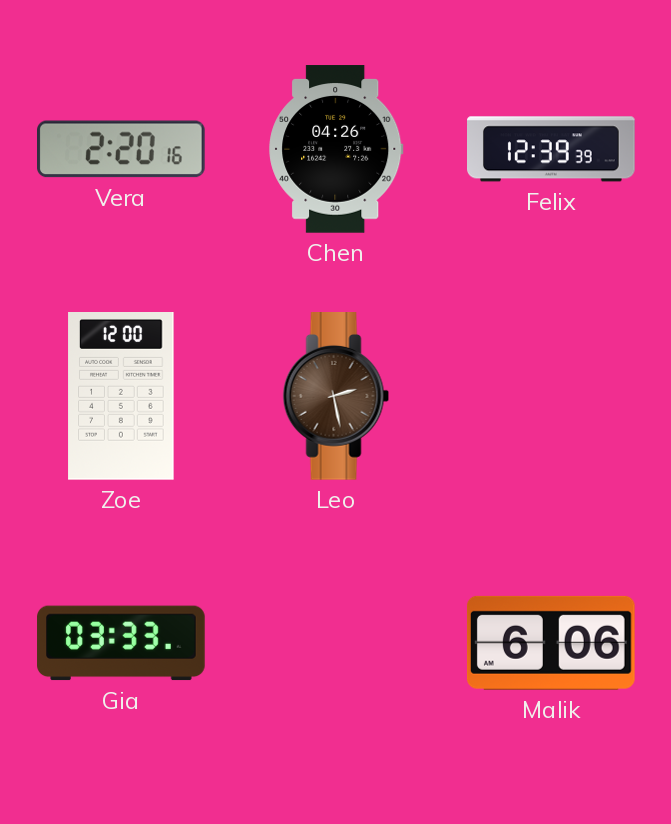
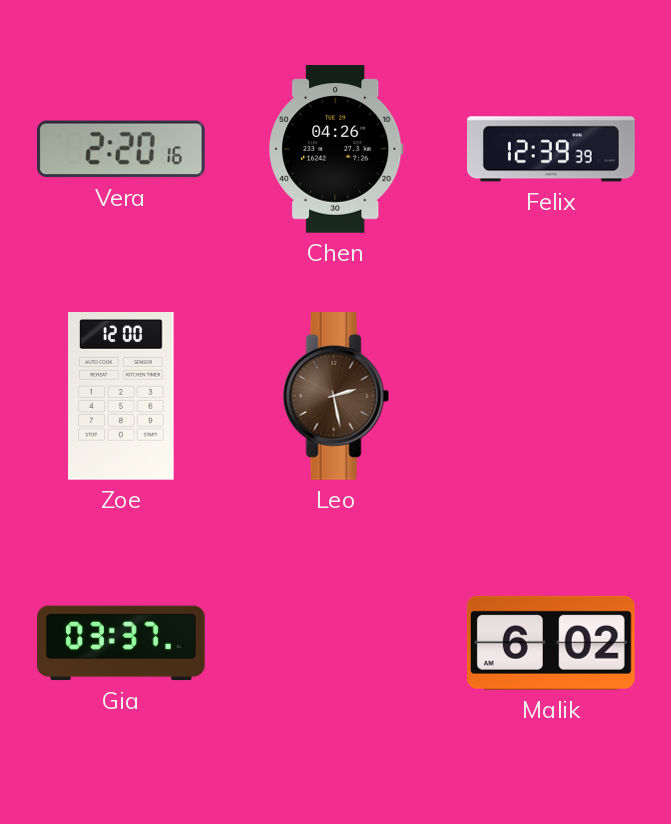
Gia: 03:33 -> 03:37 (121, 643)
Malik: 6:06 -> 6:02 (551, 643)
